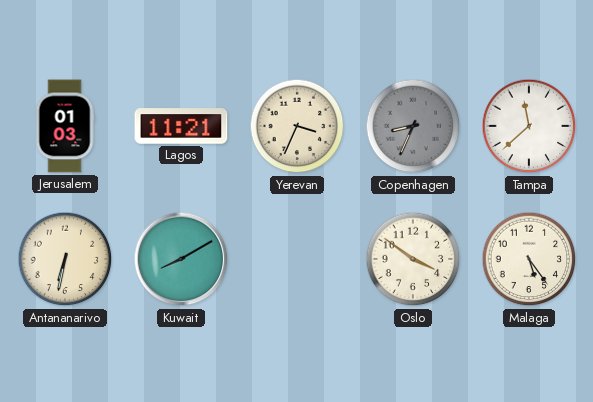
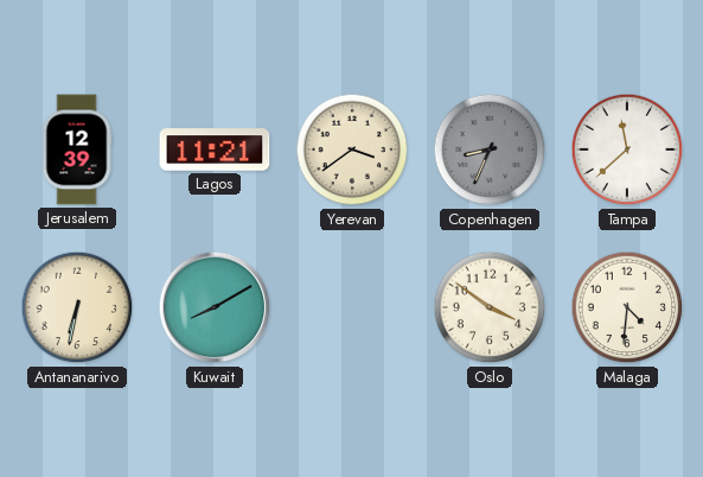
Jerusalem: 01:03 -> 12:39 (77, 150)
Yerevan: 3:34 -> 3:39 (352, 150)
Malaga: 5:24 -> 4:31 (627, 307)
